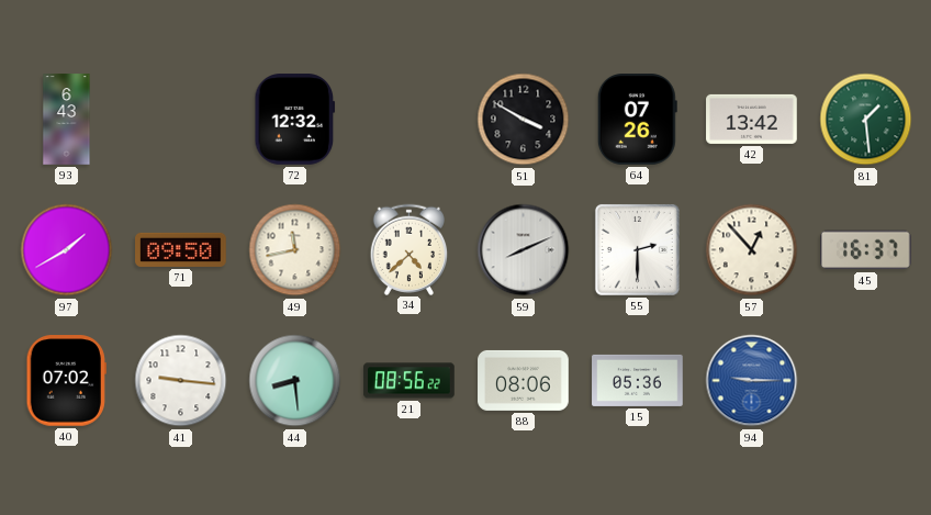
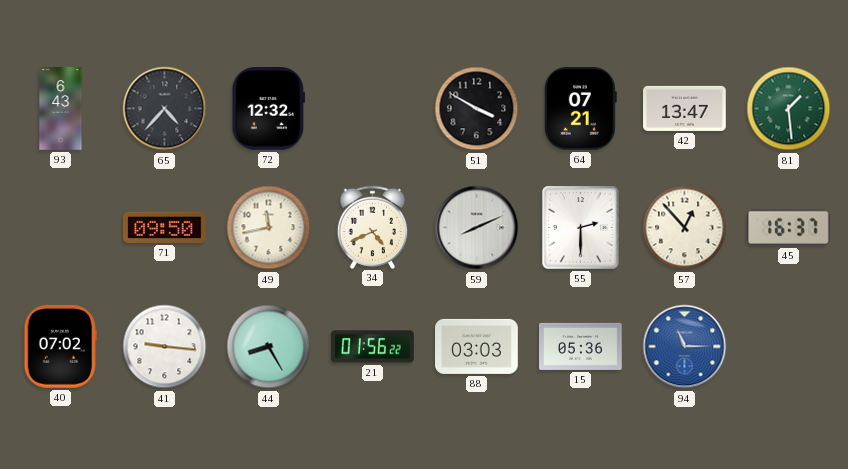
65: none -> 4:37 (165, 109)
64: 07:26 -> 07:21 (580, 109)
42: 13:42 -> 13:47 (685, 108)
97: 1:40 -> none (67, 250)
34: 4:38 -> 4:41 (373, 227)
44: 8:29 -> 8:25 (269, 347)
21: 08:56 -> 01:56 (373, 347)
88: 08:06 -> 03:03 (477, 346)
94: 9:15 -> 11:15 (685, 347)
